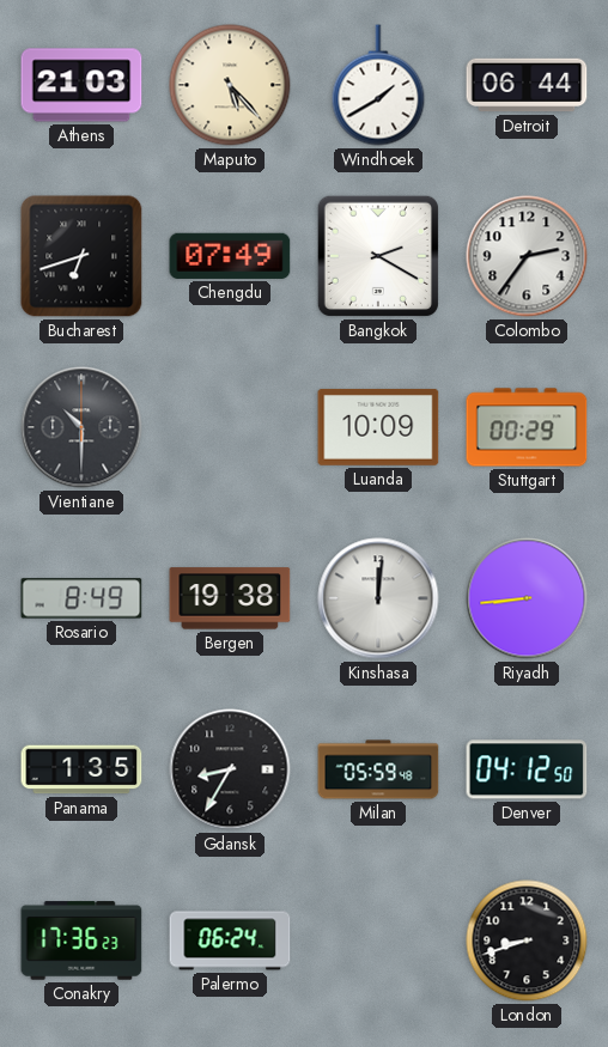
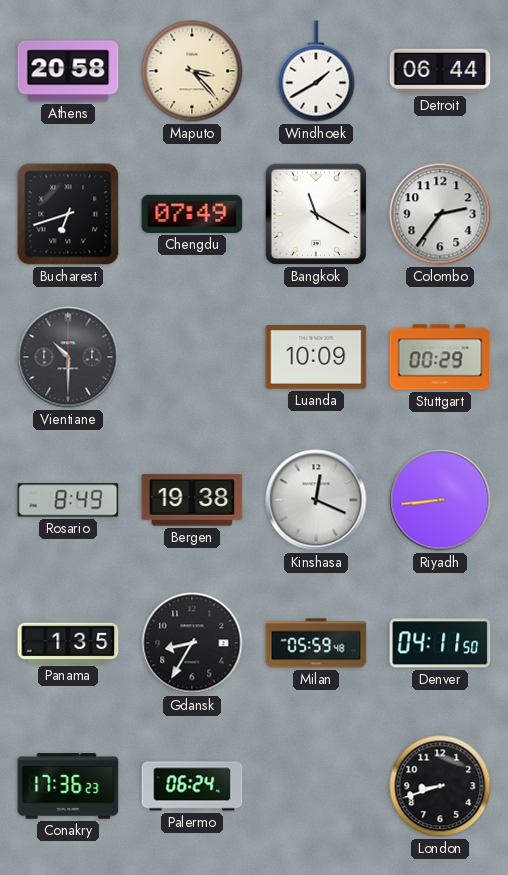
Athens: 21:03 -> 20:58 (68, 71)
Maputo: 5:23 -> 3:23 (192, 71)
Bangkok: 2:20 -> 11:20 (316, 214)
Kinshasa: 12:01 -> 12:19 (316, 500)
Denver: 04:12 -> 04:11 (440, 643)
